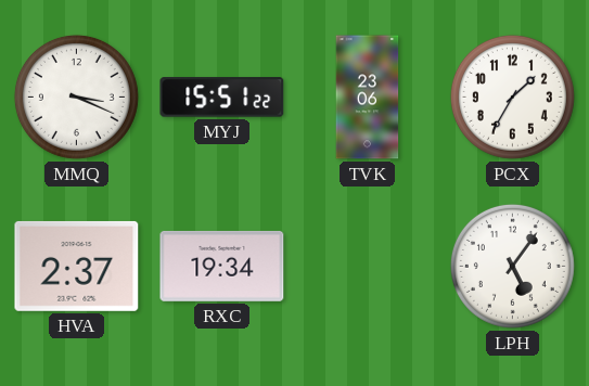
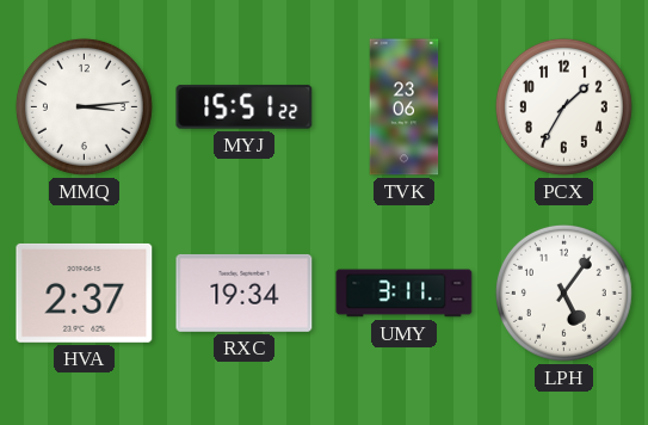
MMQ: 3:19 -> 3:14 (84, 106)
UMY: none -> 3:11 (405, 294)
